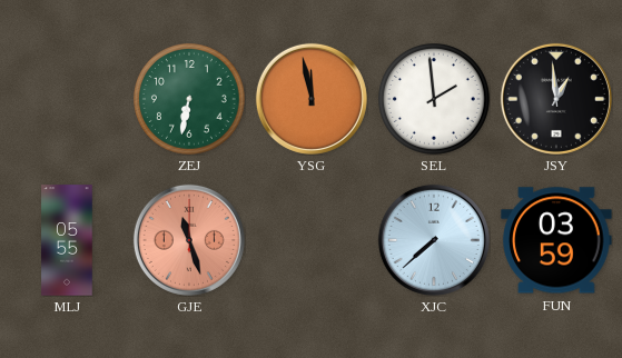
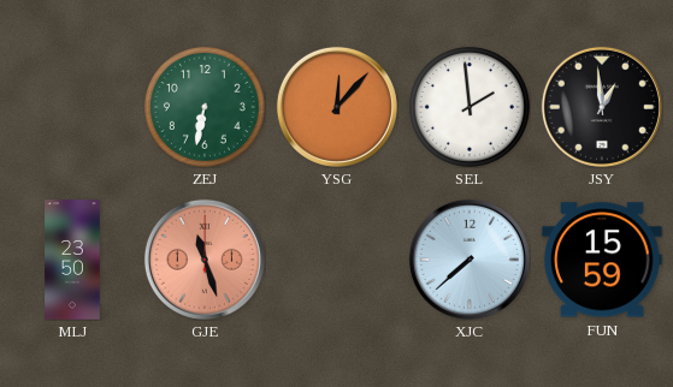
YSG: 11:58 -> 12:07 (337, 107)
MLJ: 05:55 -> 23:50 (72, 260)
FUN: 03:59 -> 15:59 (602, 260)
